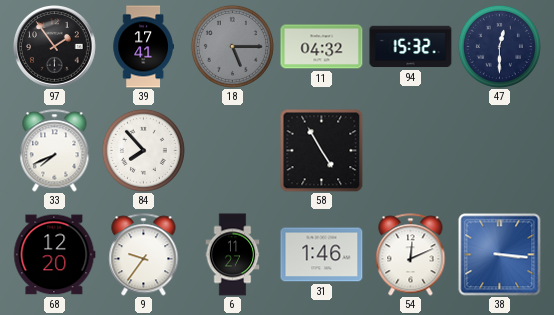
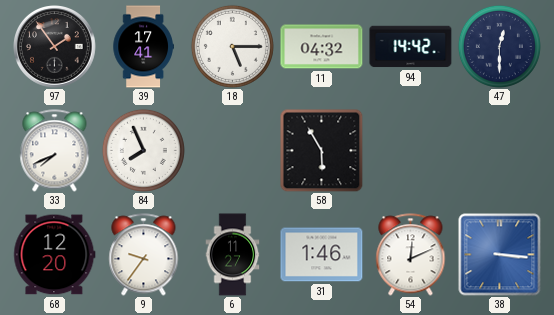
18 dial: grey -> white (232, 46)
94: 15:32 -> 14:42 (411, 47)
84: 7:53 -> 7:56 (143, 150)
58: 4:55 -> 5:55 (321, 150)
